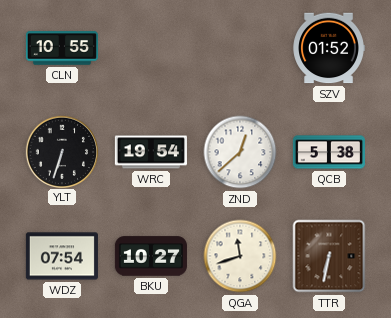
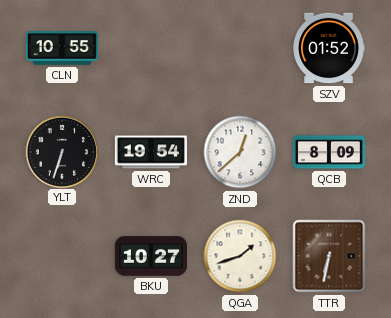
QCB: 5:38 -> 8:09 (329, 152)
WDZ: 07:54 -> none (62, 256)
QGA: 11:42 -> 1:42 (240, 256)
